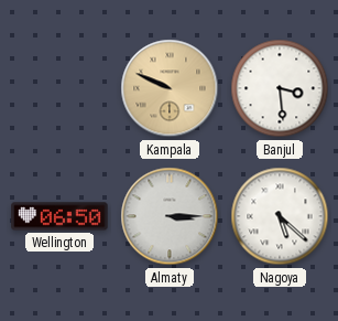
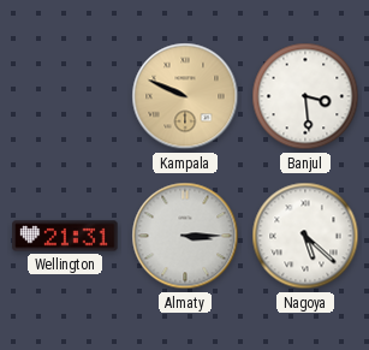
Wellington: 06:50 -> 21:31 (65, 236)
